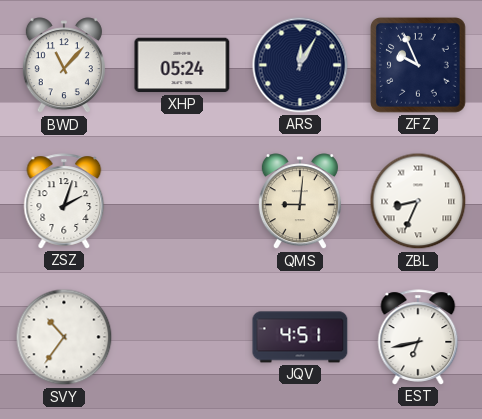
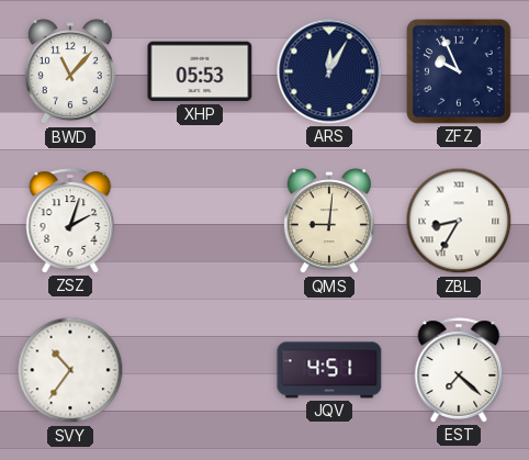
XHP: 05:24 -> 05:53 (200, 71)
ZBL: 8:34 -> 8:35 (459, 221)
EST: 6:43 -> 7:22 (459, 370)
